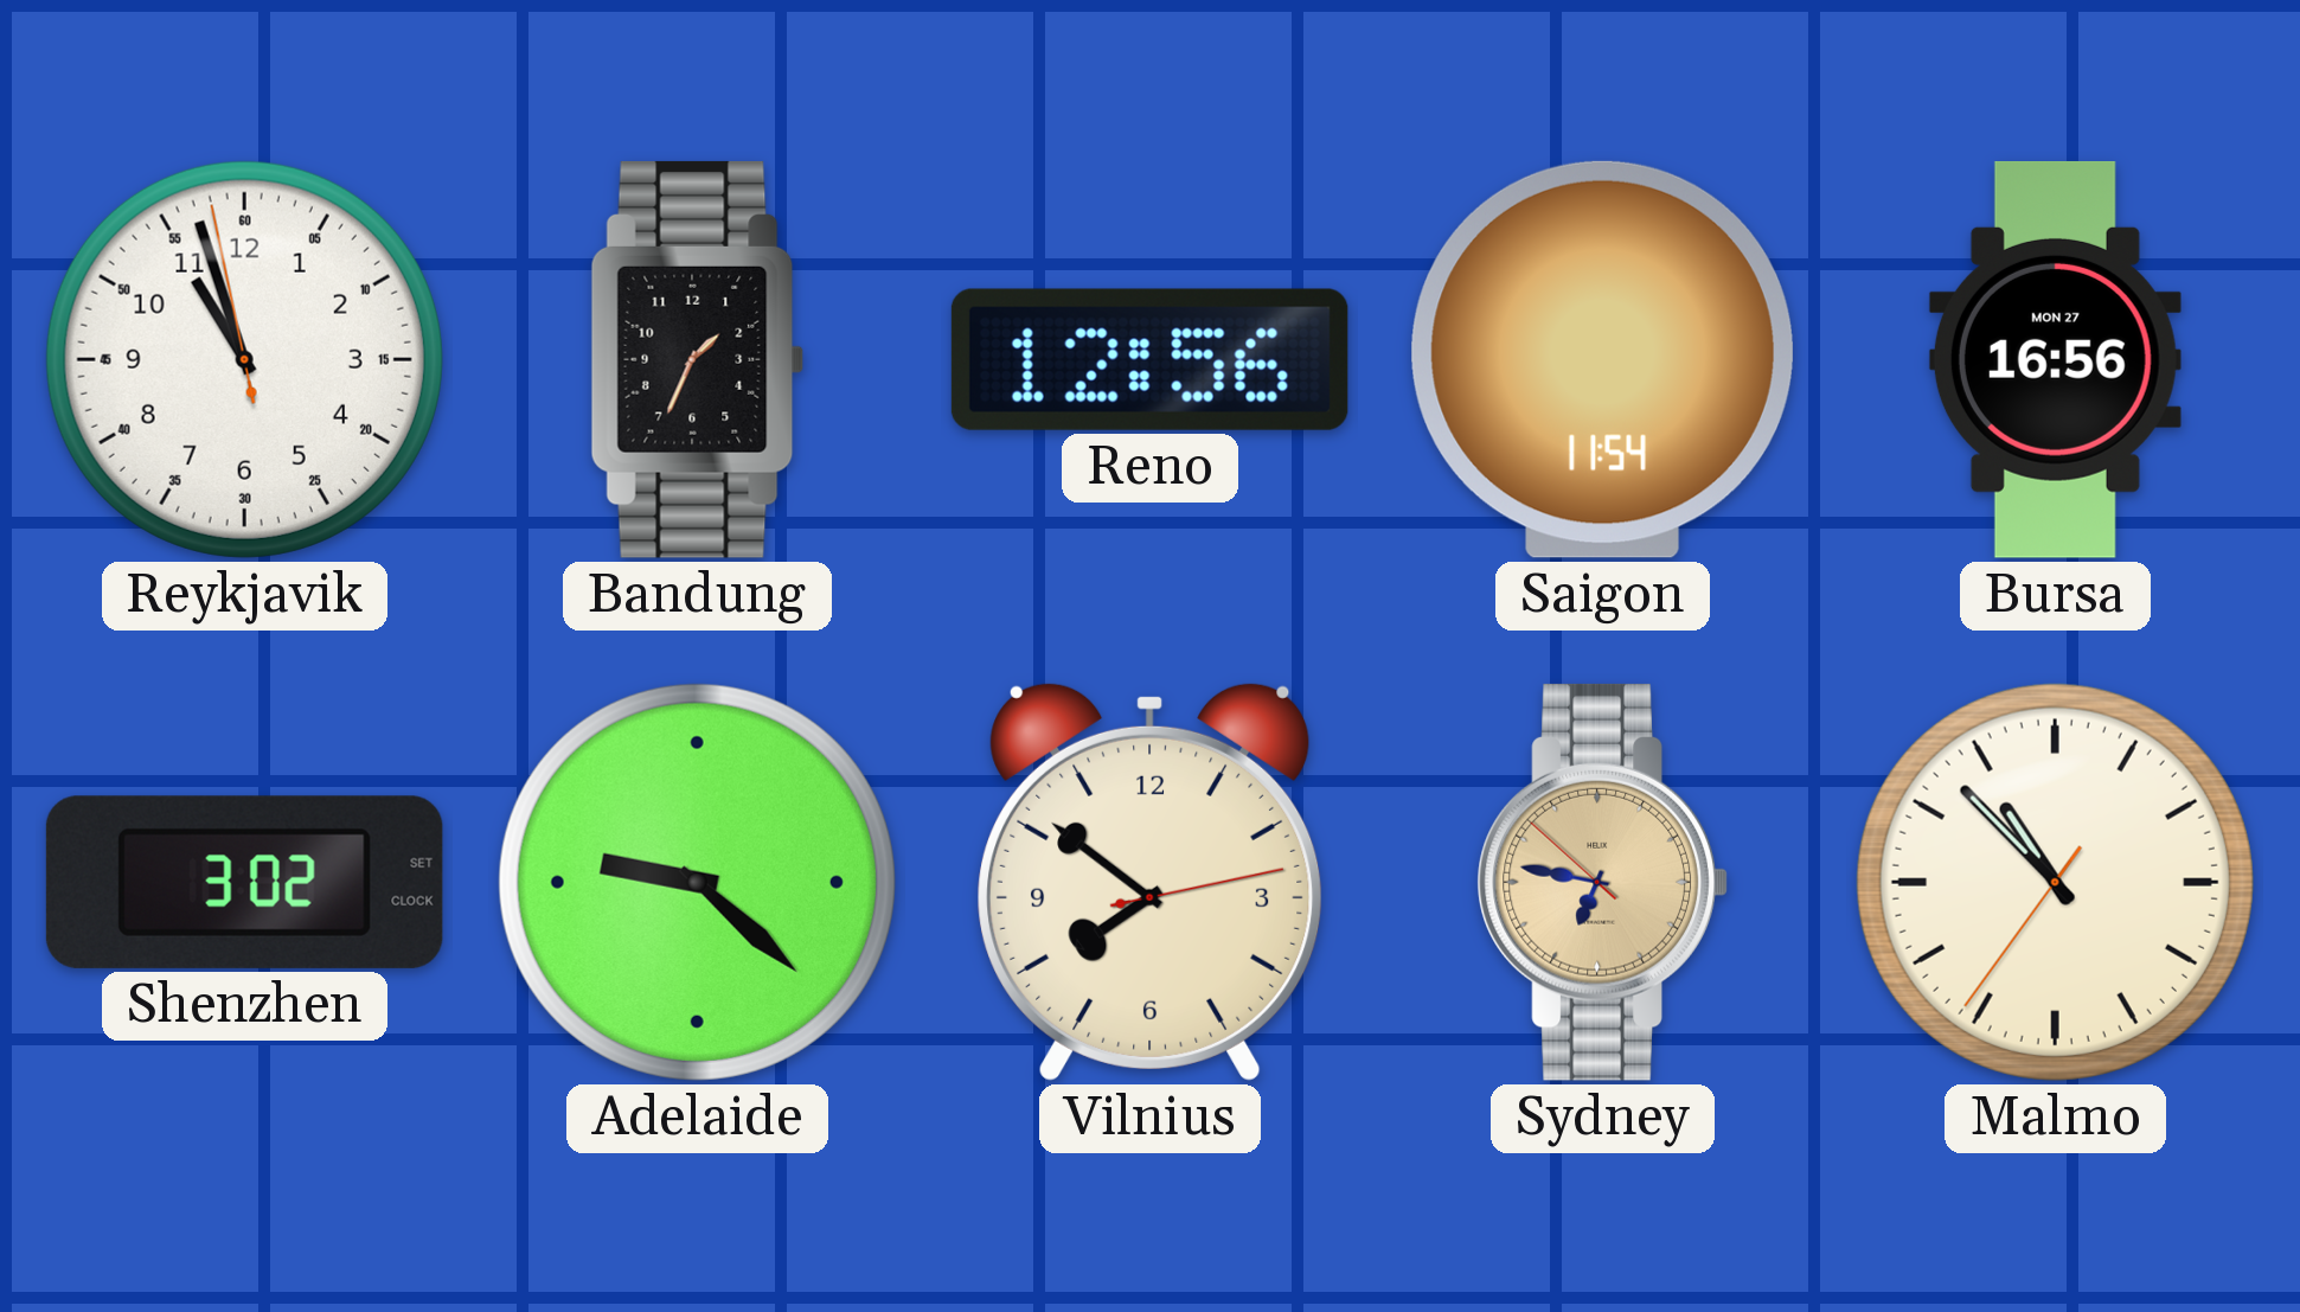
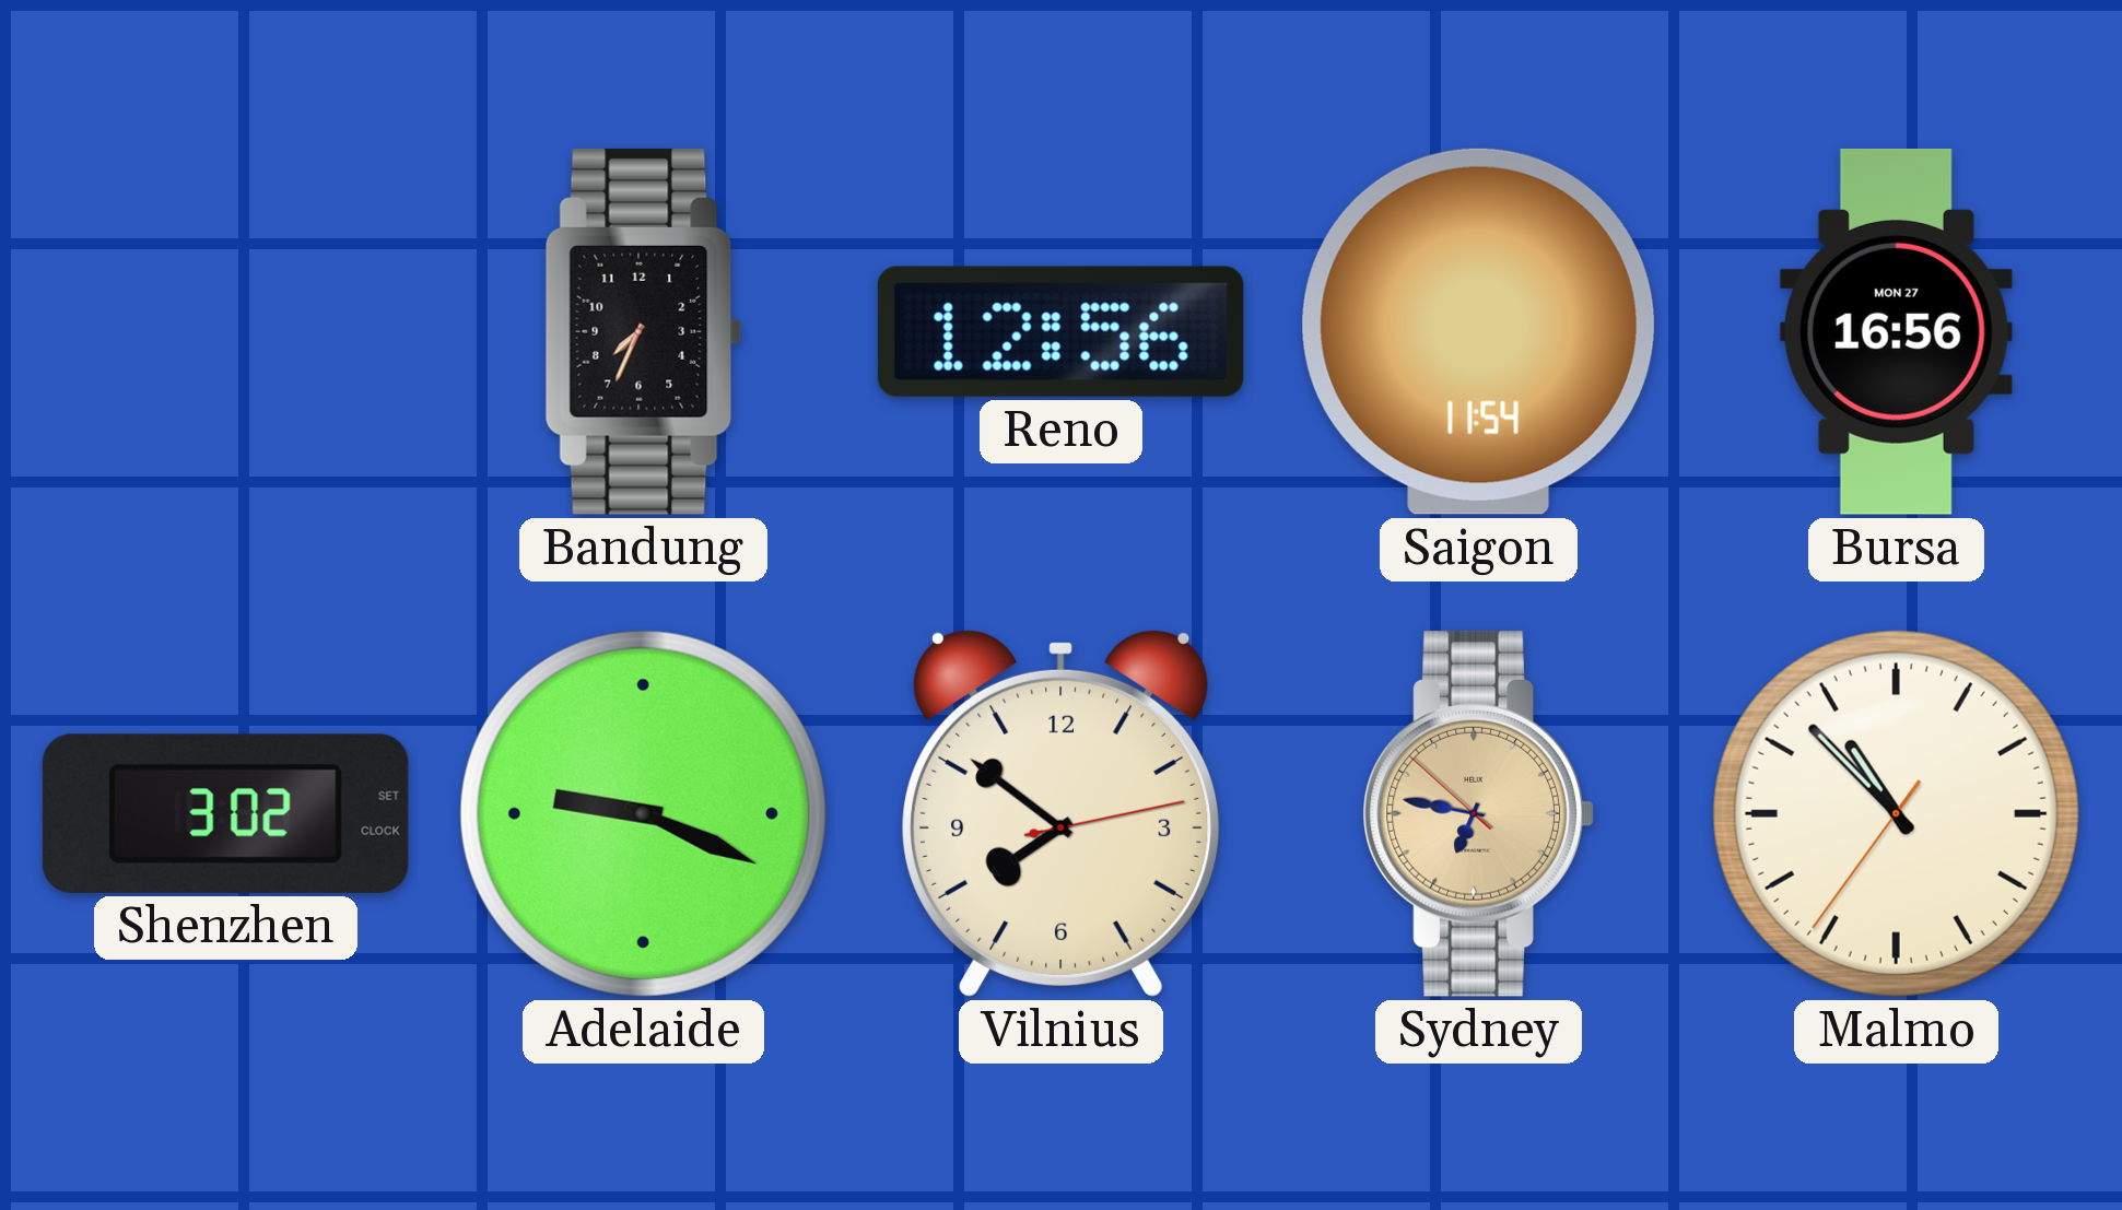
Reykjavik: 10:56 -> none (244, 359)
Bandung: 1:34 -> 7:34 (644, 331)
Adelaide: 9:22 -> 9:19 (643, 813)
